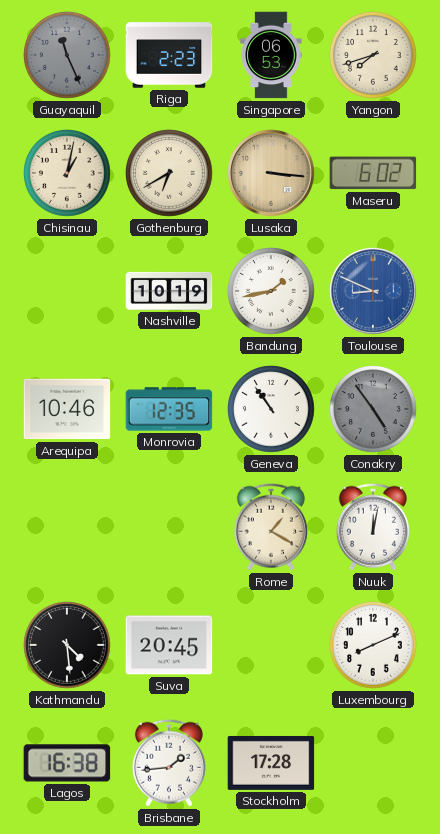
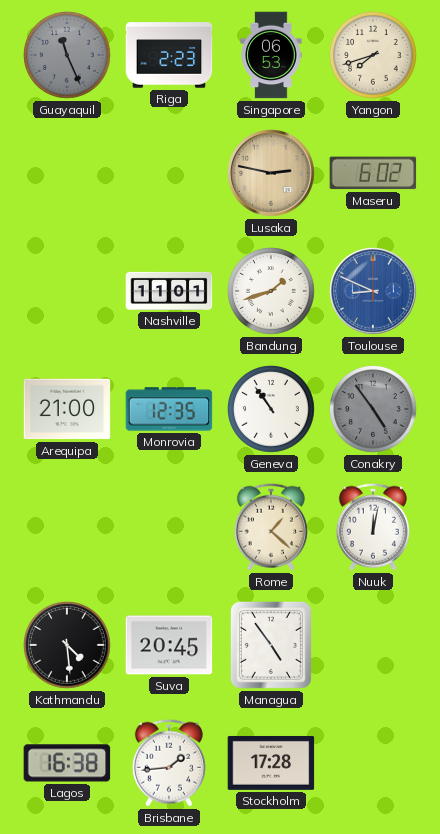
Chisinau: 1:02 -> none (68, 174)
Gothenburg: 6:40 -> none (170, 174)
Lusaka: 3:16 -> 2:47 (271, 173)
Nashville: 10:19 -> 11:01 (169, 291)
Bandung: 1:43 -> 1:42 (272, 292)
Arequipa: 10:46 -> 21:00 (67, 409)
Rome: 1:20 -> 1:22 (271, 527)
Managua: none -> 4:54 (271, 645)
Luxembourg: 8:11 -> none (374, 646)
